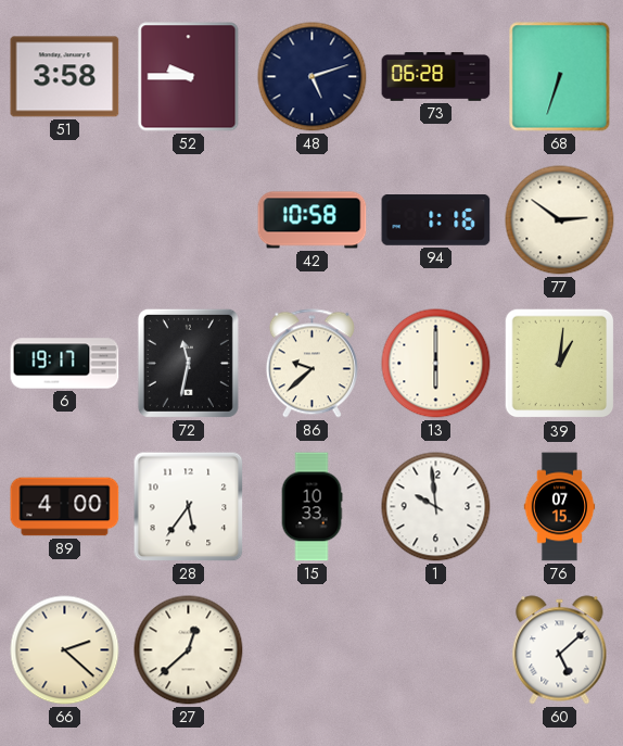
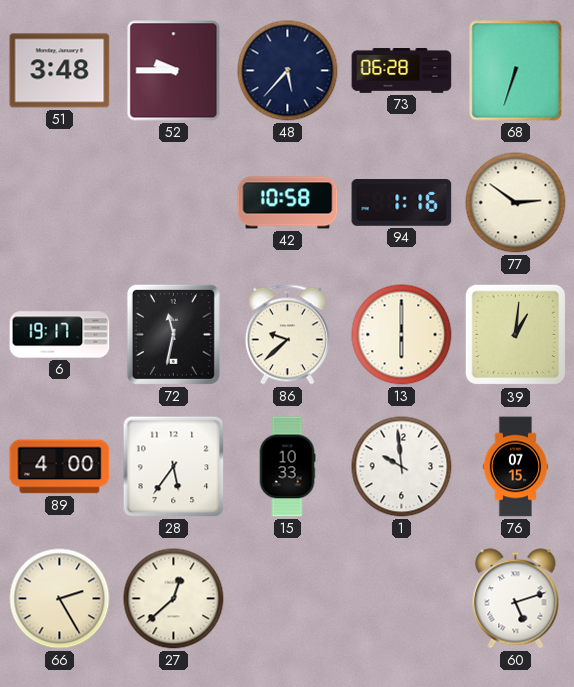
51: 3:58 -> 3:48 (60, 71)
48: 5:12 -> 5:37 (288, 71)
66: 2:22 -> 2:25 (60, 599)
60: 5:08 -> 5:12 (516, 599)
